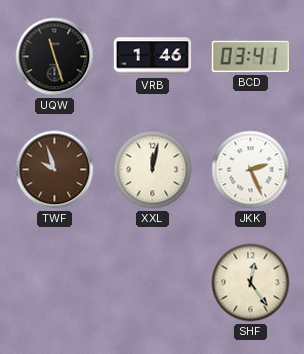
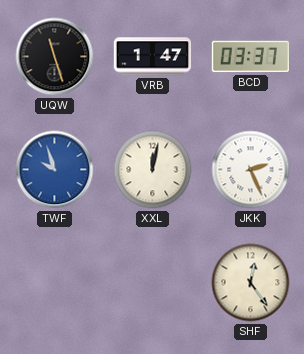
VRB: 1:46 -> 1:47 (153, 57)
BCD: 03:41 -> 03:37 (250, 57)
TWF dial: brown -> blue (55, 170)
